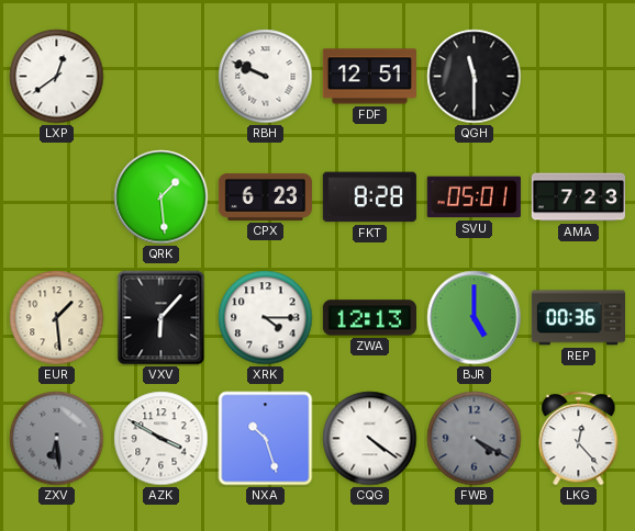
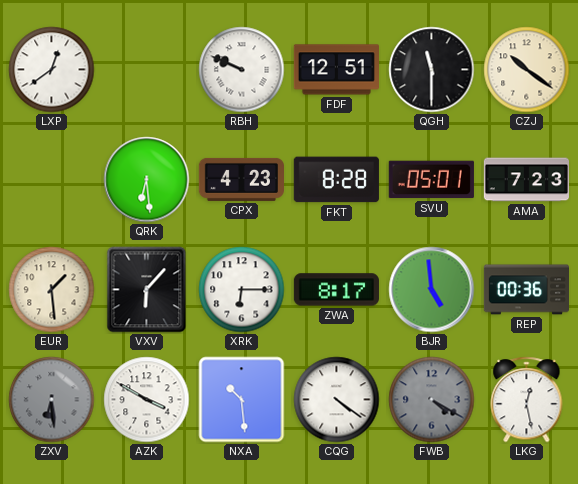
CZJ: none -> 10:21 (527, 70)
QRK: 1:29 -> 6:29 (147, 180)
CPX: 6:23 -> 4:23 (241, 179)
XRK: 4:15 -> 6:15 (242, 290)
ZWA: 12:13 -> 8:17 (336, 290)
BJR: 5:00 -> 4:59 (432, 290)
NXA: 10:27 -> 10:29 (242, 400)
LKG: 12:23 -> 12:28 (527, 400)
